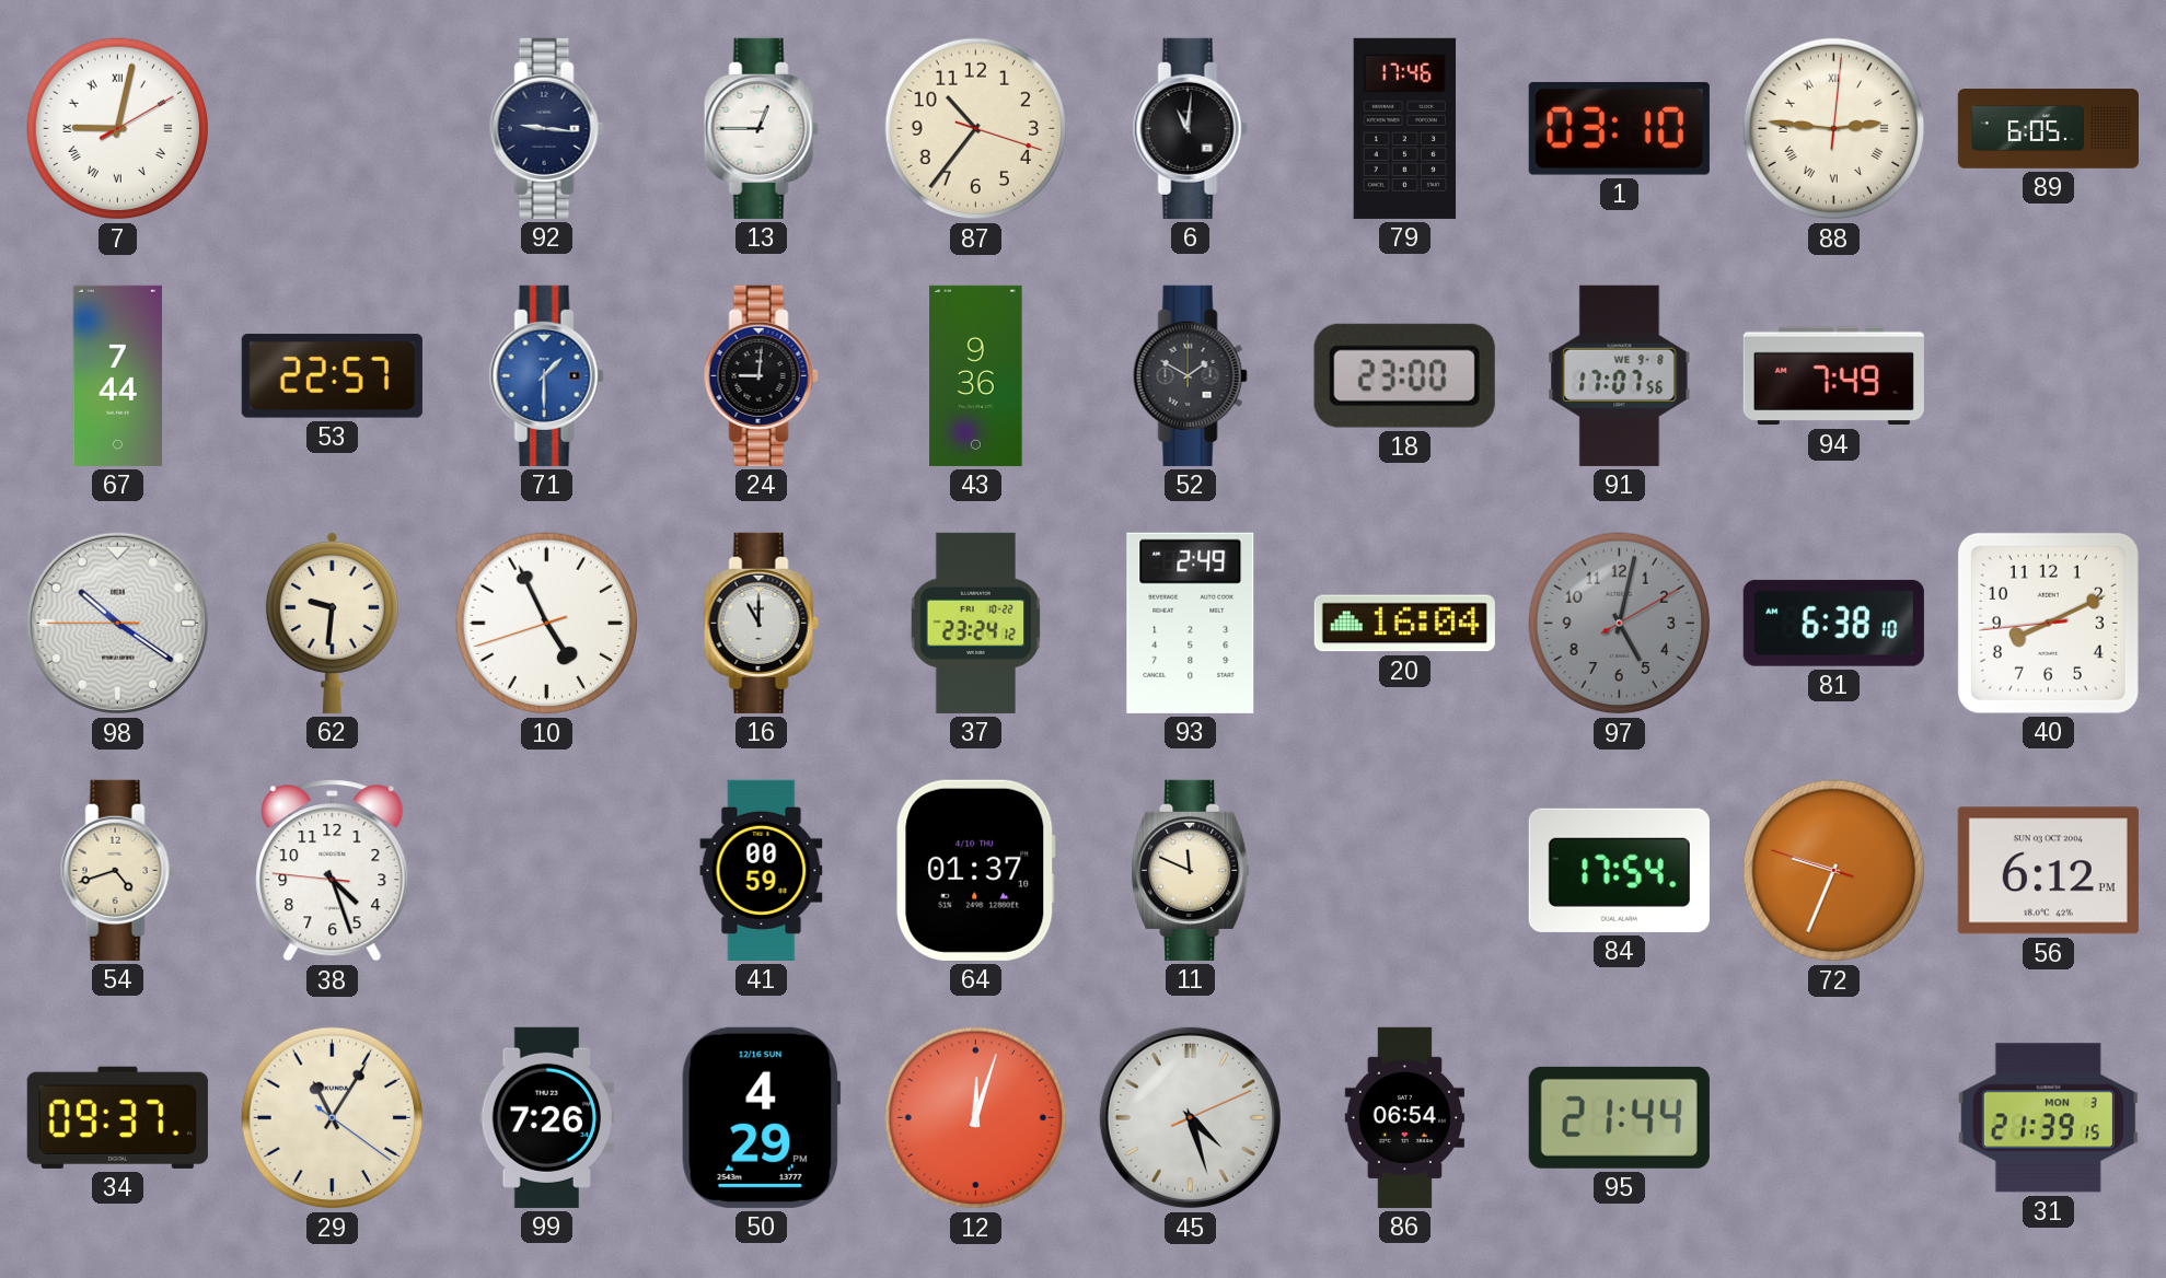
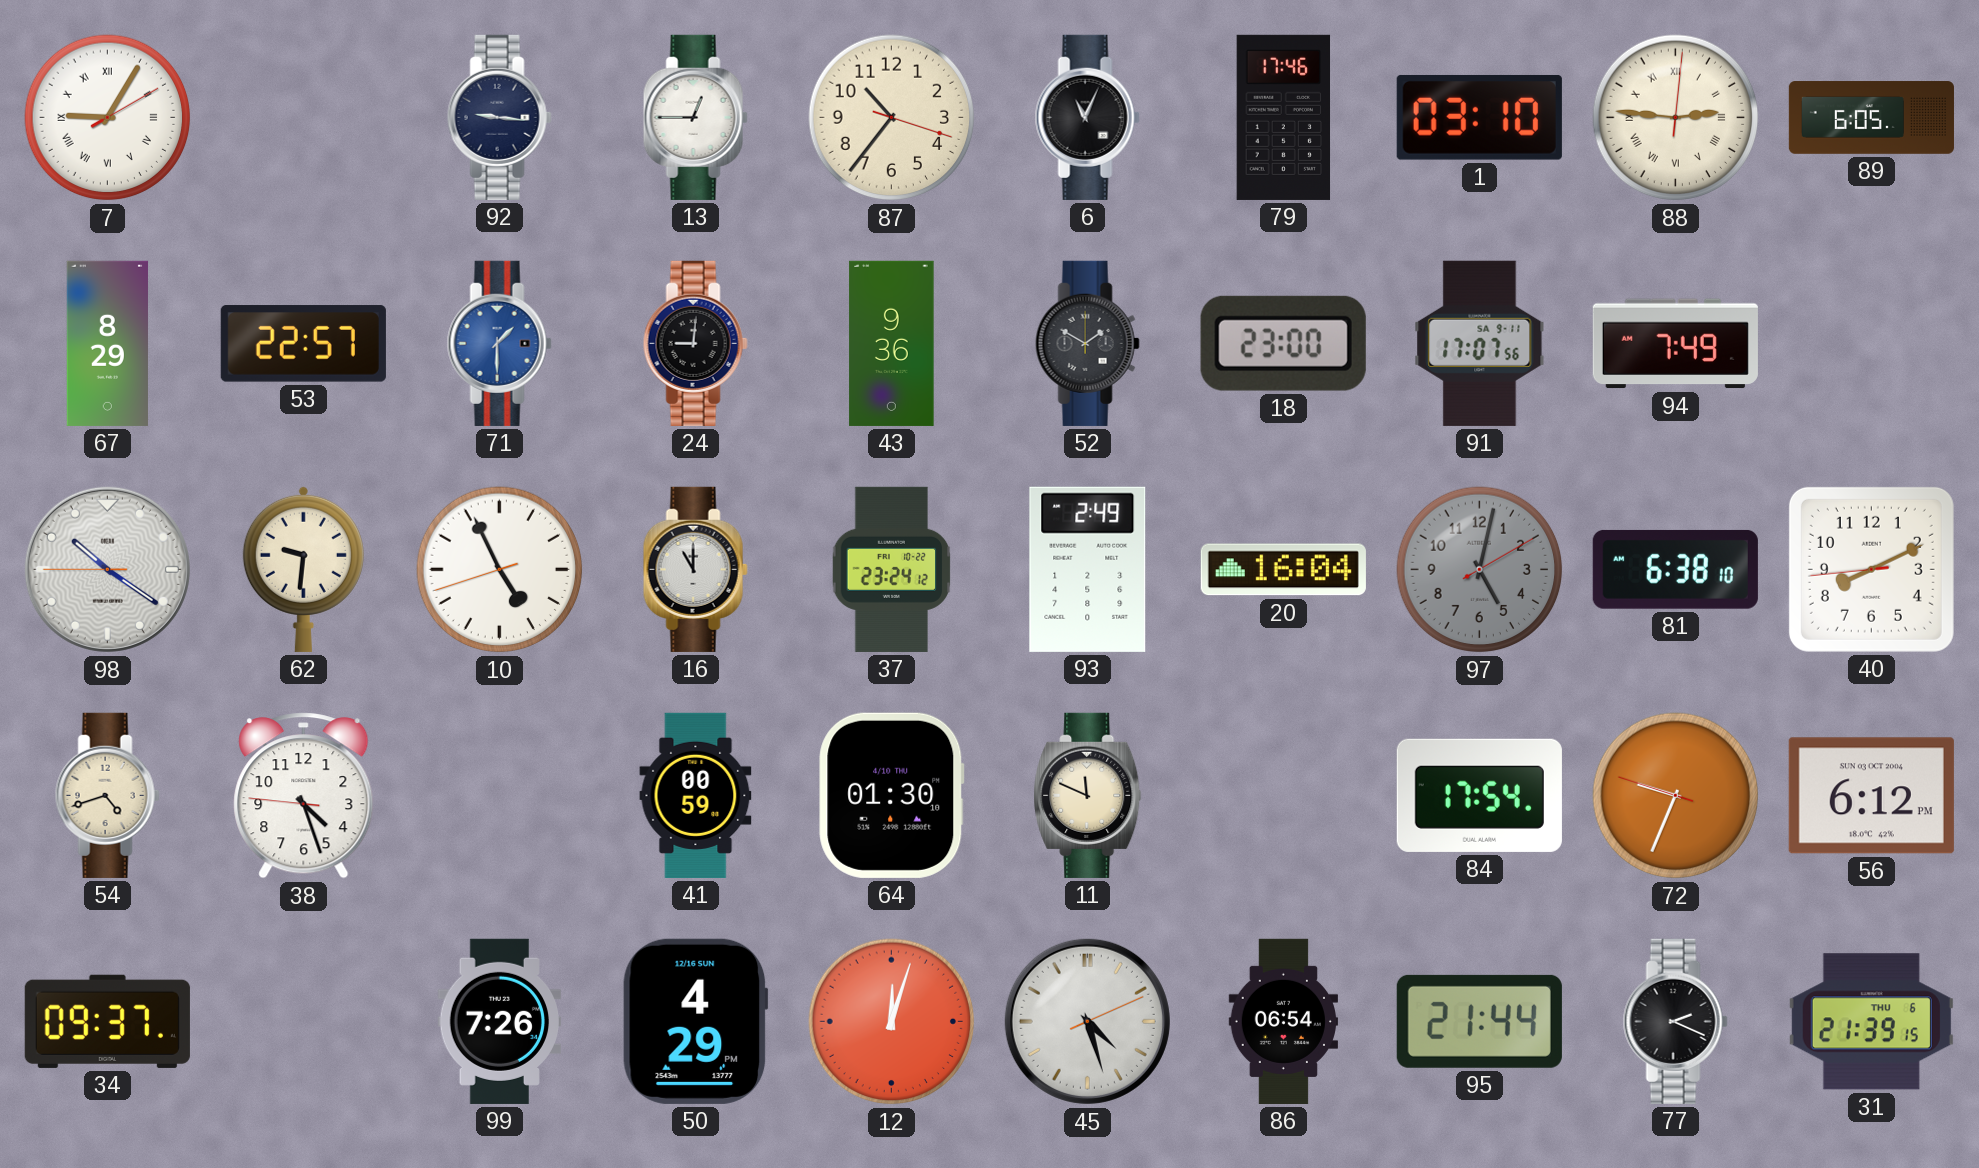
7: 9:02 -> 9:05 (108, 118)
6: 11:01 -> 11:04 (1087, 117)
67: 7:44 -> 8:29 (107, 343)
91 date: WE 9-8 -> SA 9-11 (1480, 343)
64: 01:37 -> 01:30 (892, 795)
29: 11:05 -> none (333, 1118)
77: none -> 2:19 (1675, 1021)
31 date: MON 3 -> THU 6 (1871, 1022)
